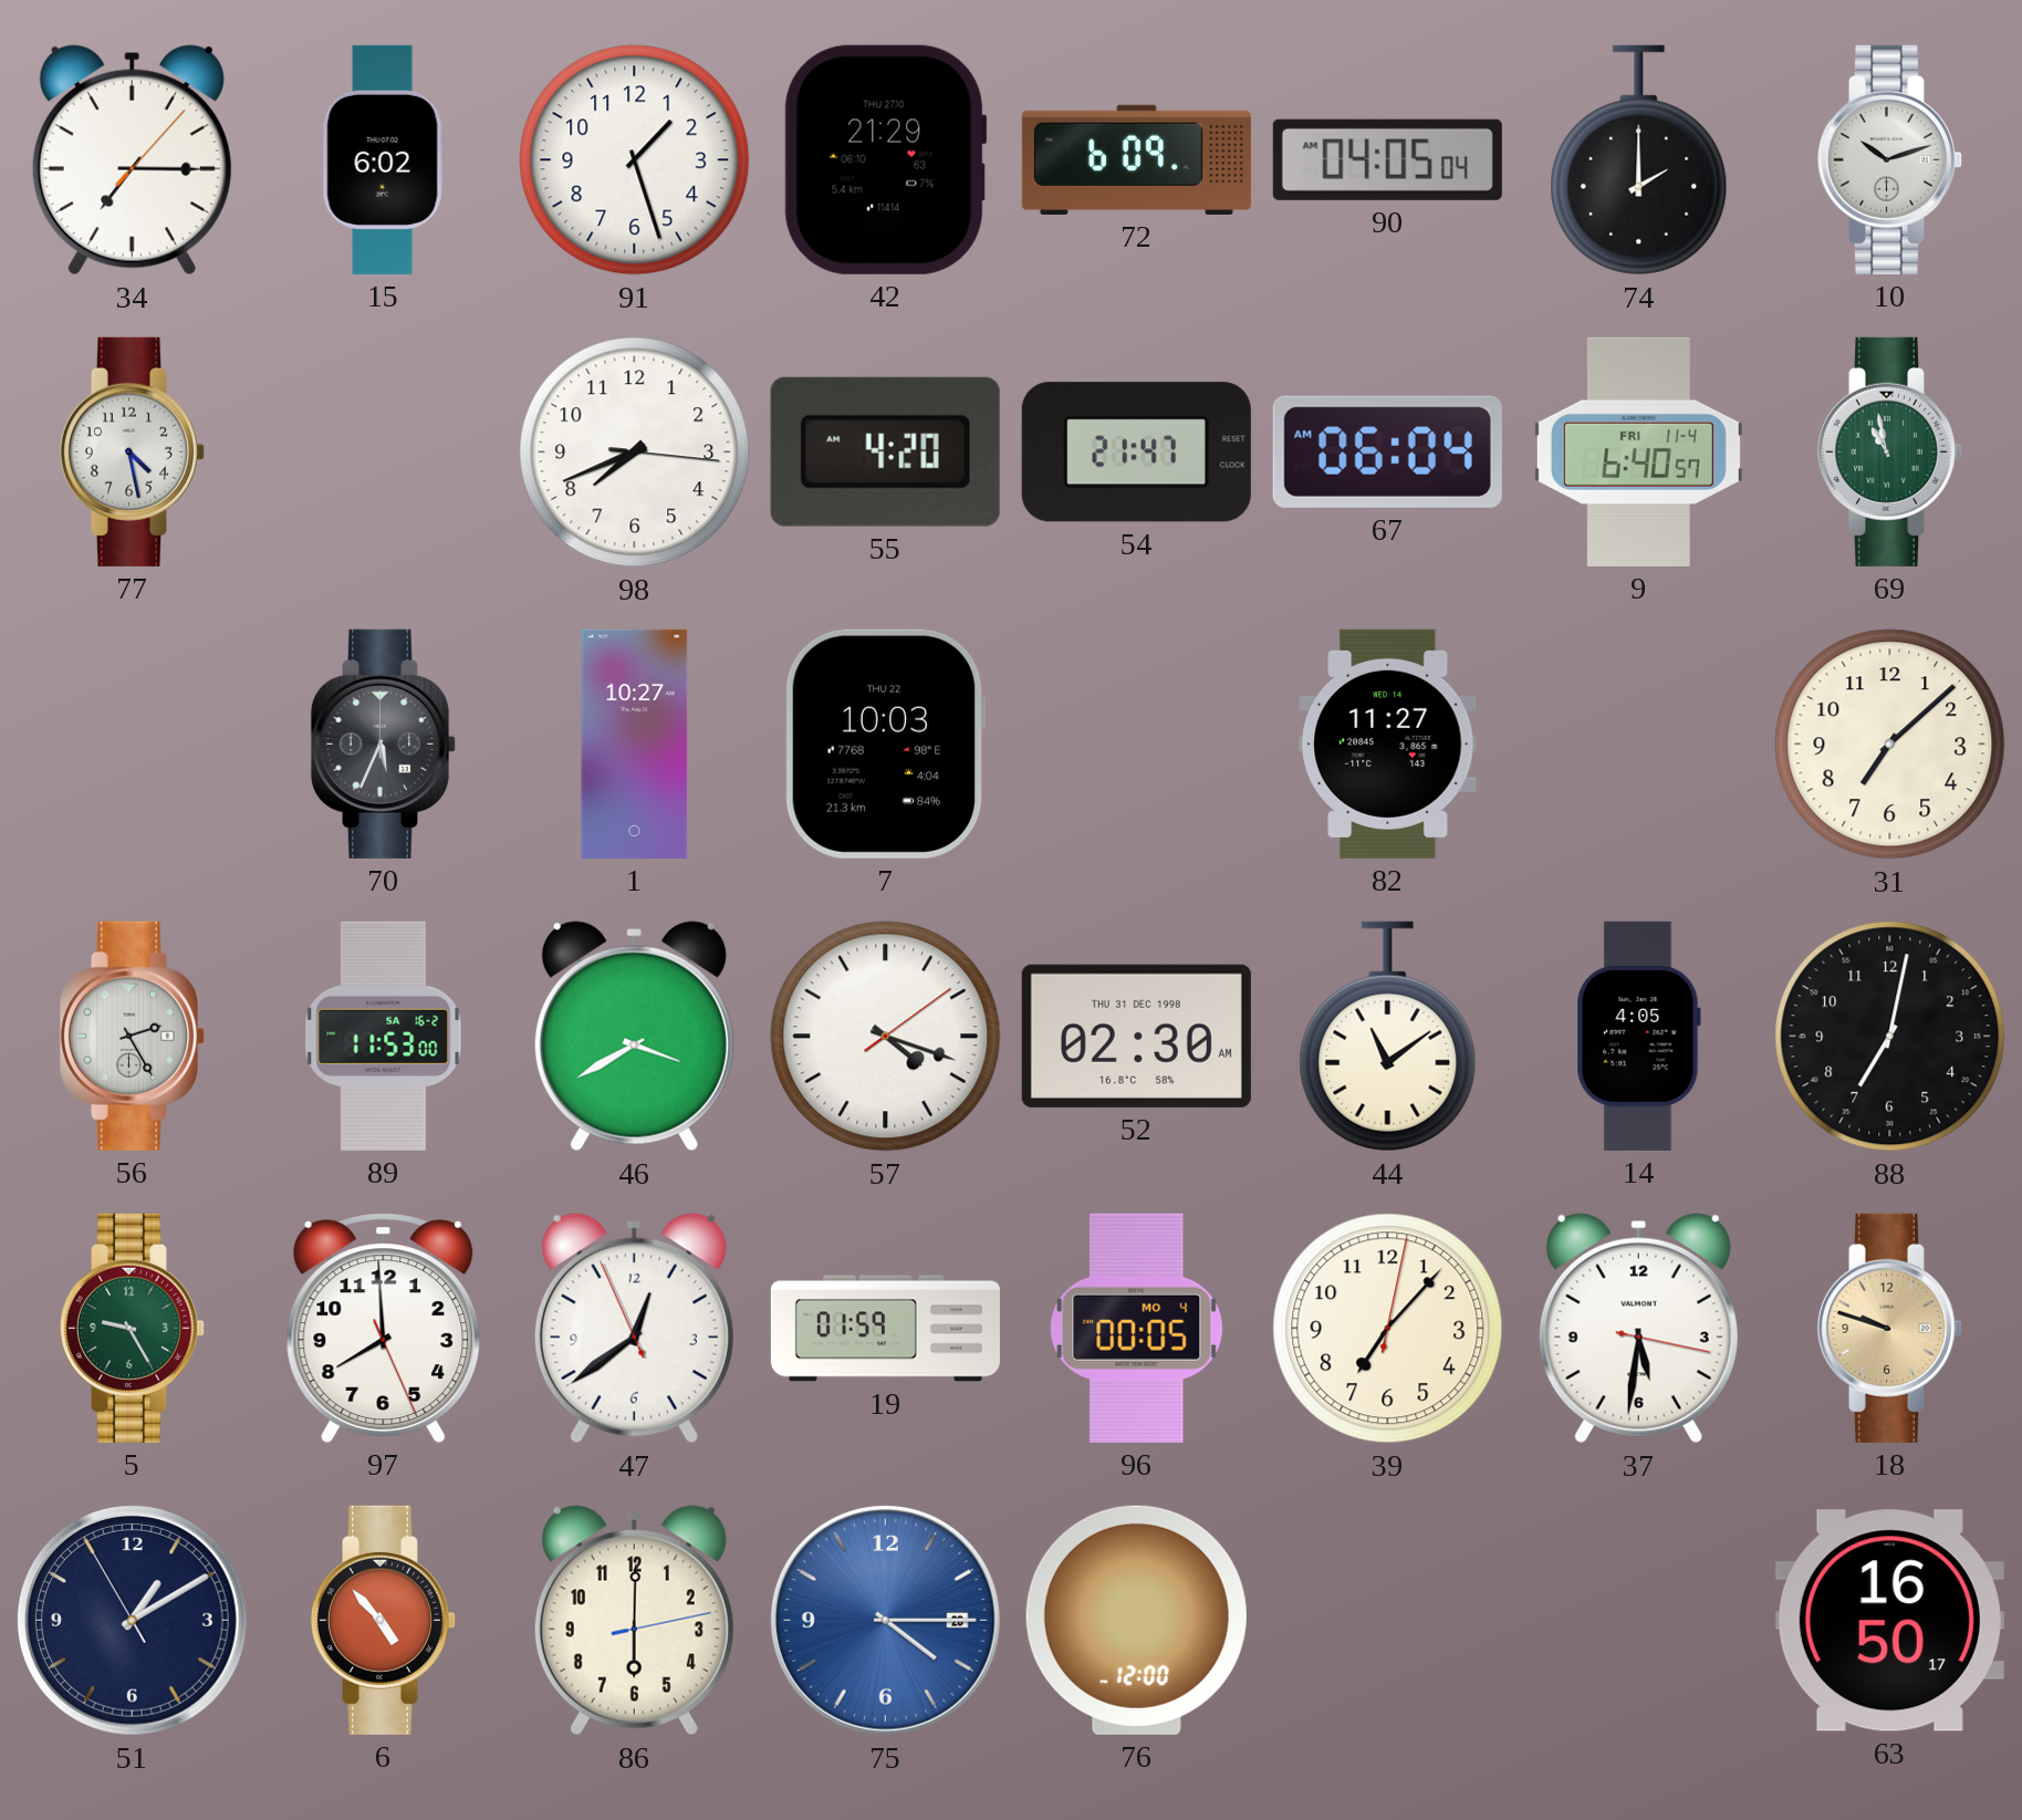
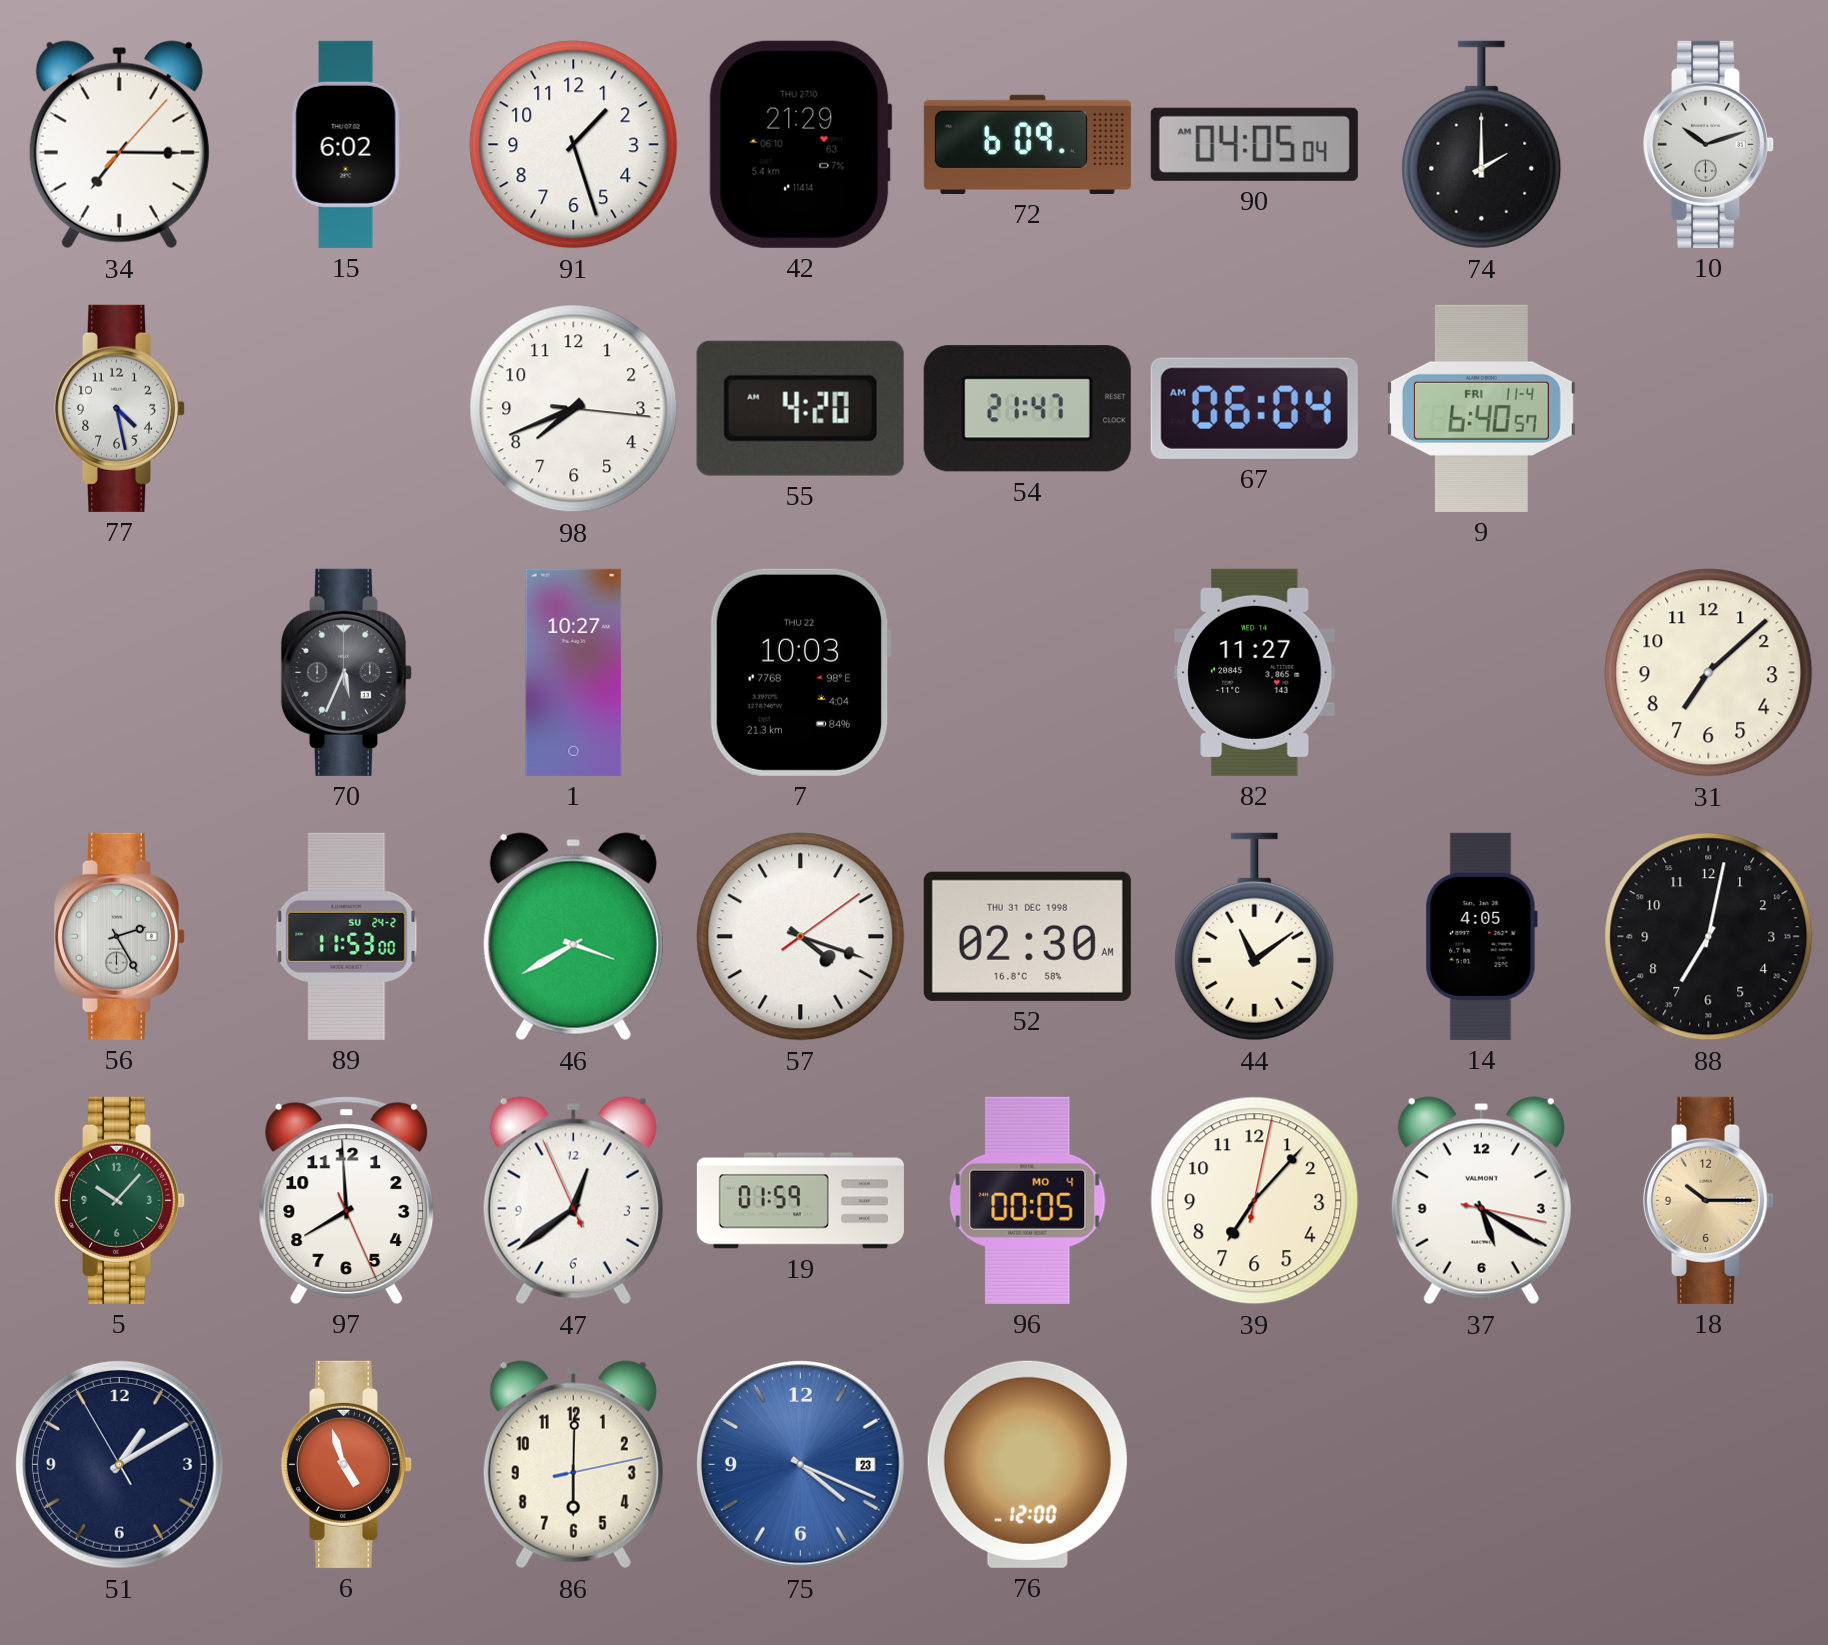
69: 10:58 -> none (1889, 451)
89 date: SA 16-2 -> SU 24-2 (347, 936)
5: 9:25 -> 10:07 (119, 1200)
37: 5:31 -> 5:20 (1481, 1201)
18: 9:48 -> 10:15 (1708, 1200)
6: 4:53 -> 4:57 (346, 1464)
75: 4:15 -> 4:19 (800, 1464)
63: 16:50 -> none (1889, 1621)
